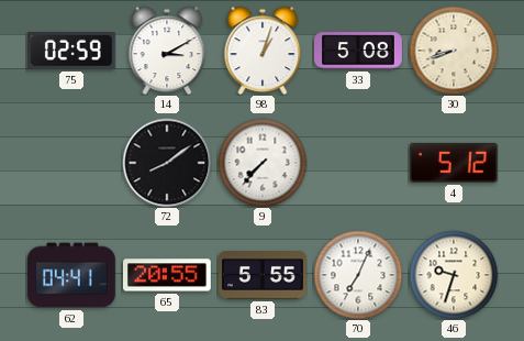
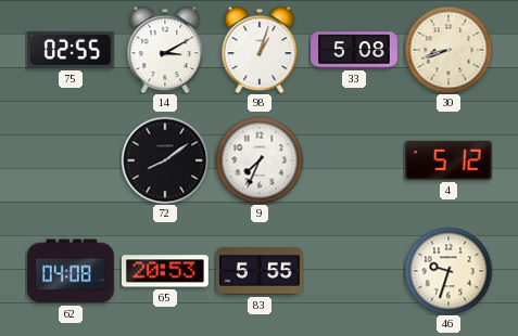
75: 02:59 -> 02:55 (71, 50)
9: 7:37 -> 7:34 (260, 160)
62: 04:41 -> 04:08 (72, 271)
65: 20:55 -> 20:53 (165, 271)
70: 7:04 -> none (358, 275)
